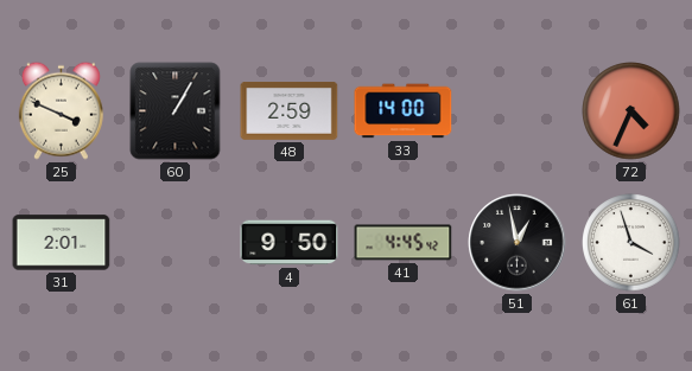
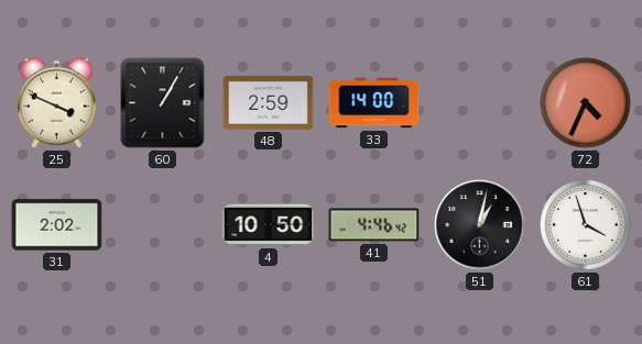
31: 2:01 -> 2:02 (57, 225)
4: 9:50 -> 10:50 (269, 225)
41: 4:45 -> 4:46 (374, 225)
51: 12:58 -> 1:02 (480, 225)
